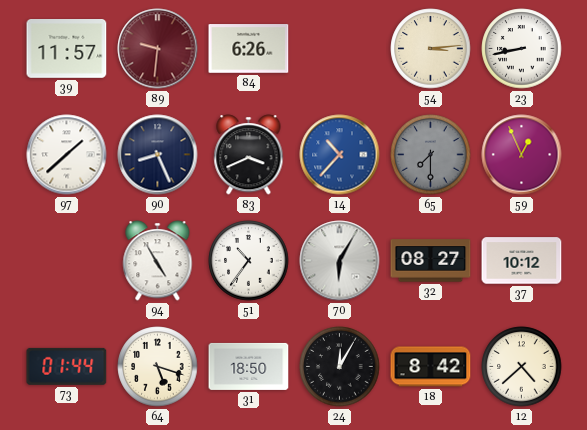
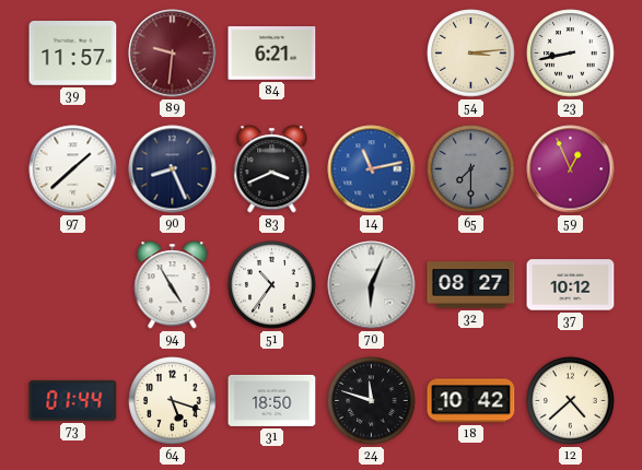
84: 6:26 -> 6:21 (272, 54)
14: 10:37 -> 11:13 (372, 169)
70: 6:05 -> 6:04 (372, 285)
24: 12:05 -> 11:48 (372, 401)
18: 8:42 -> 10:42 (471, 401)
